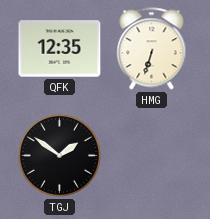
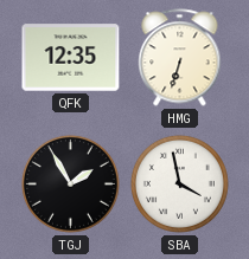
TGJ: 1:51 -> 1:55 (70, 183)
SBA: none -> 3:58 (179, 183)
